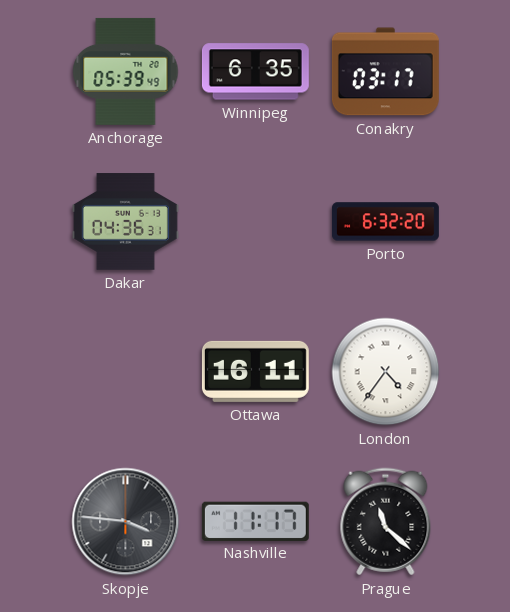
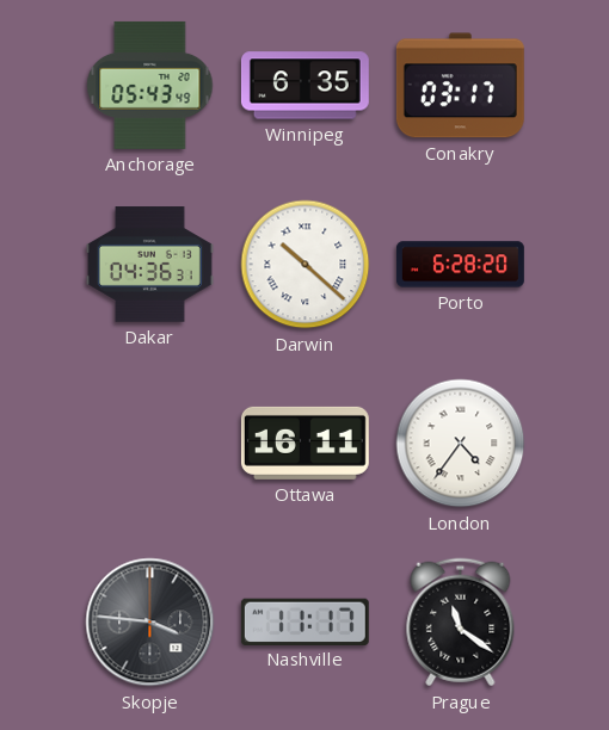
Anchorage: 05:39 -> 05:43 (150, 85)
Darwin: none -> 10:22 (306, 265)
Porto: 6:32 -> 6:28 (460, 265)
Prague: 11:22 -> 11:21 (461, 623)
